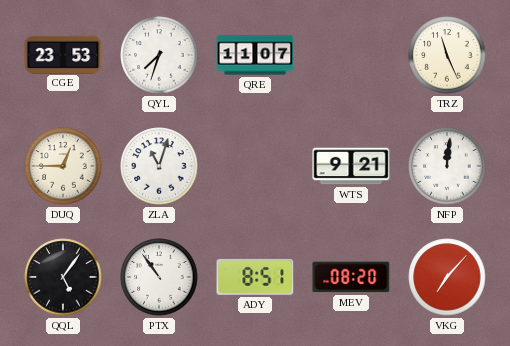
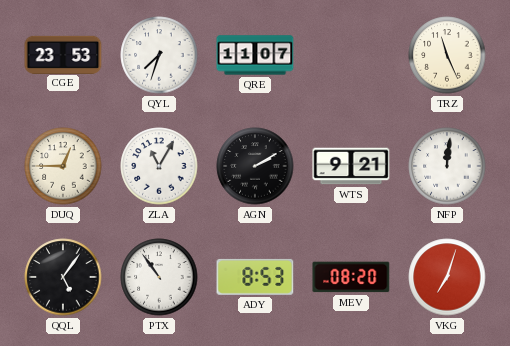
ZLA: 11:03 -> 11:05 (159, 166)
AGN: none -> 2:10 (255, 166)
ADY: 8:51 -> 8:53 (255, 277)
VKG: 7:07 -> 7:03 (447, 277)
